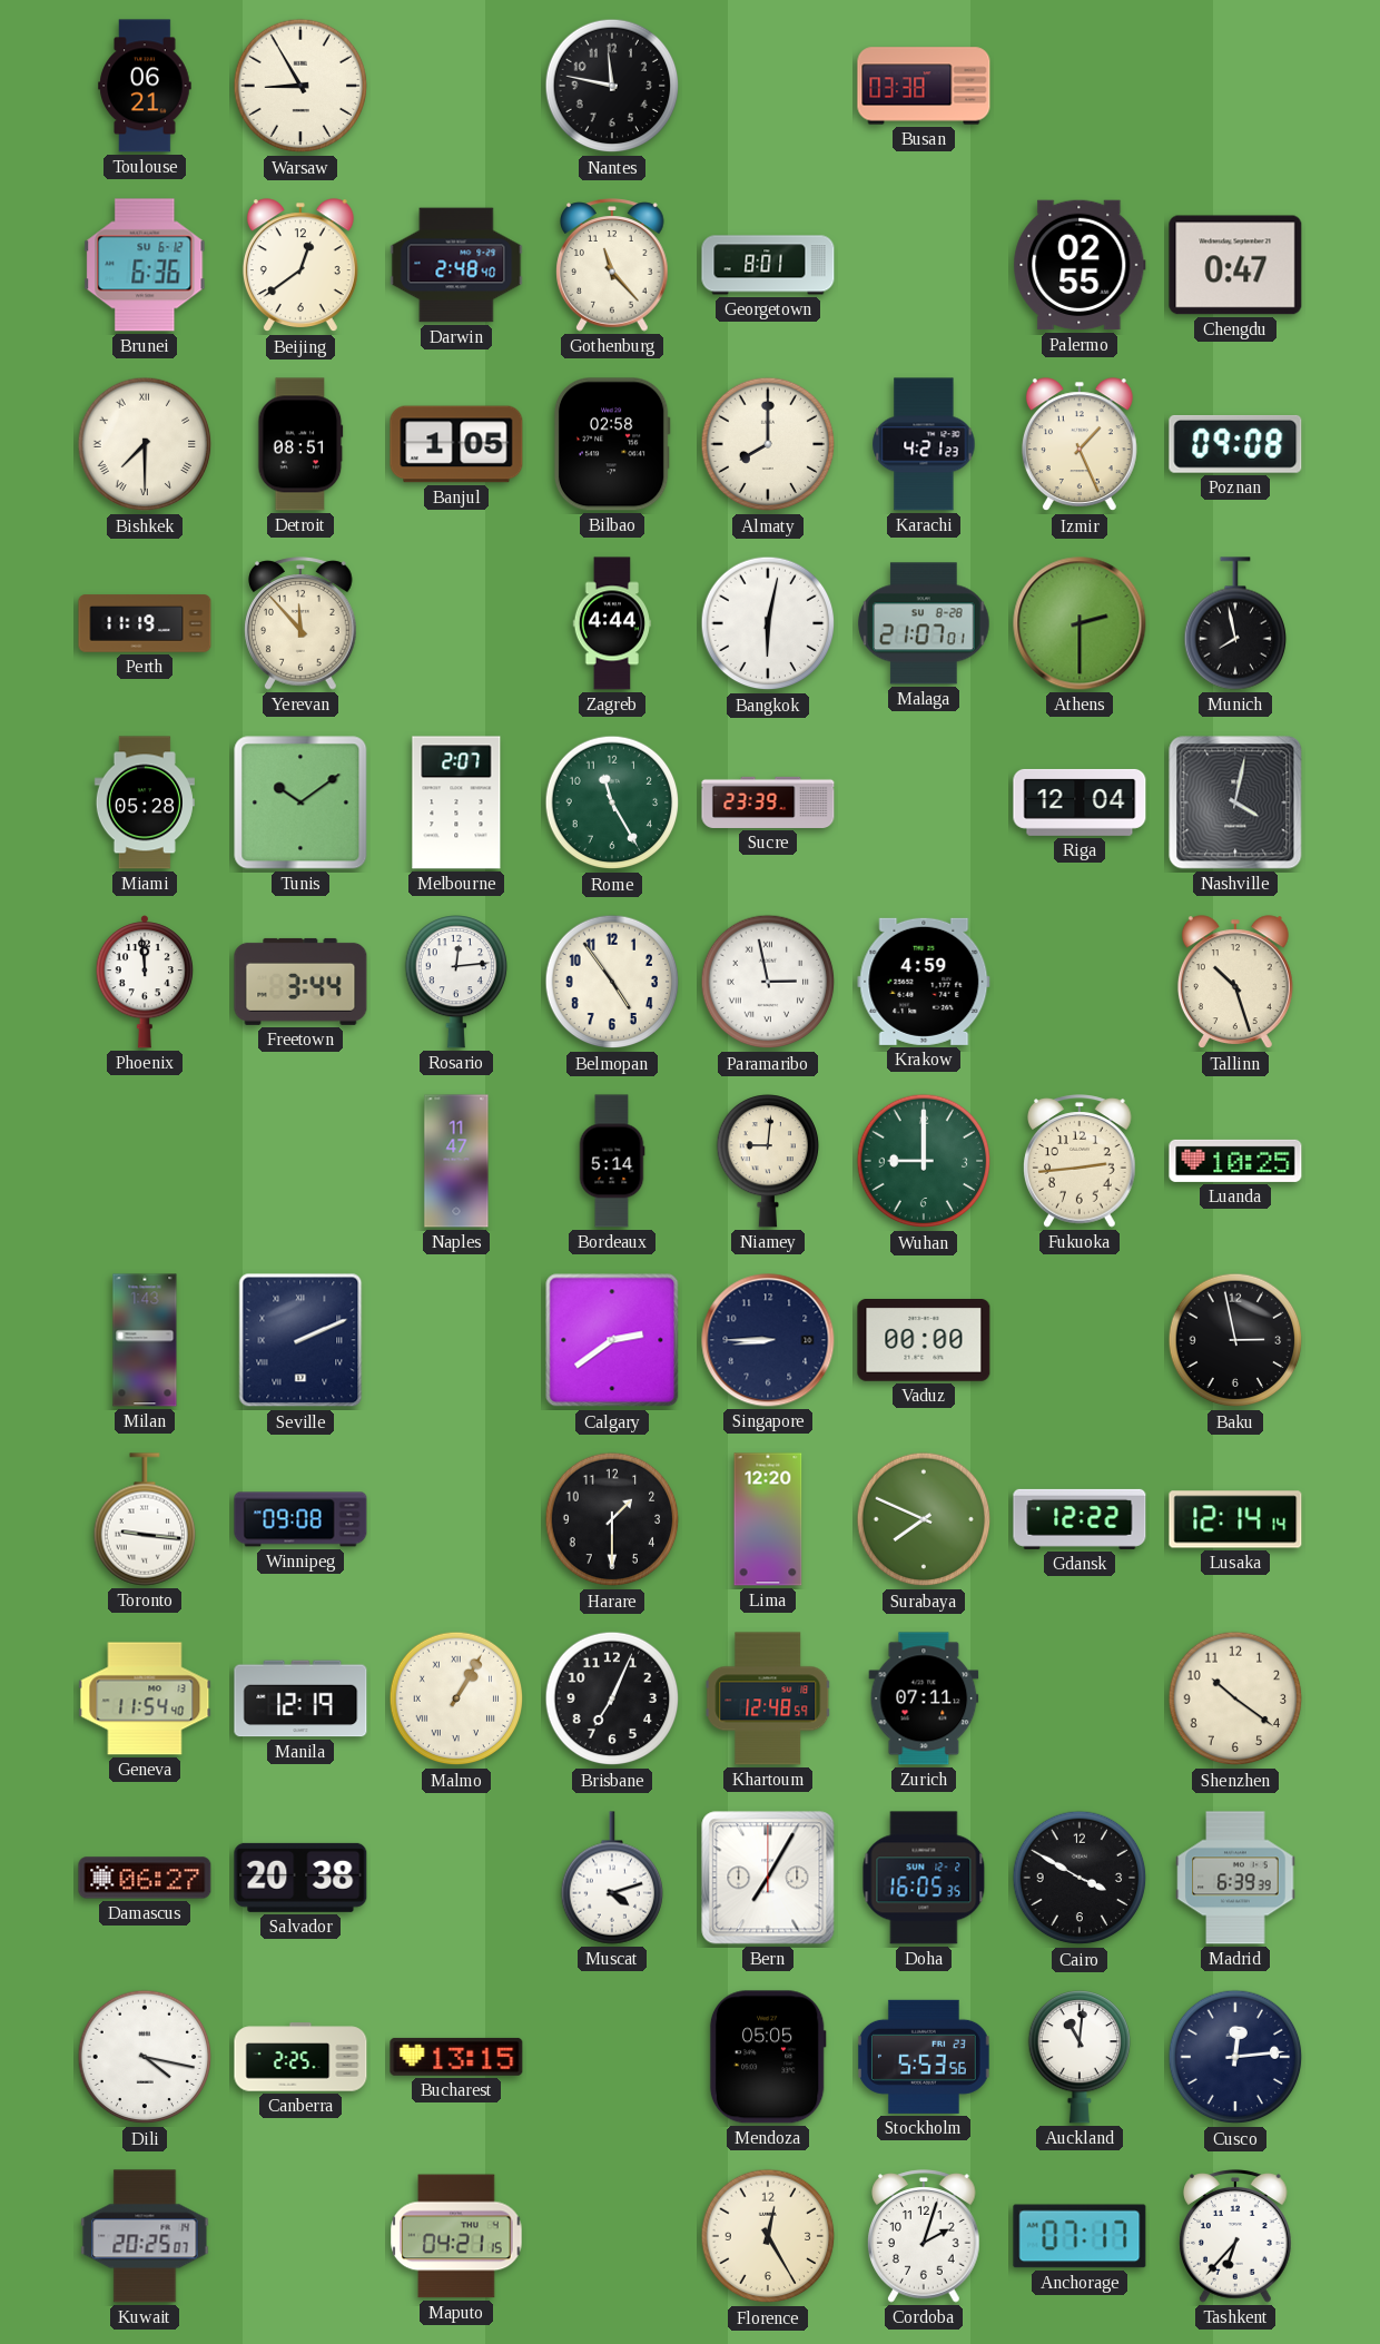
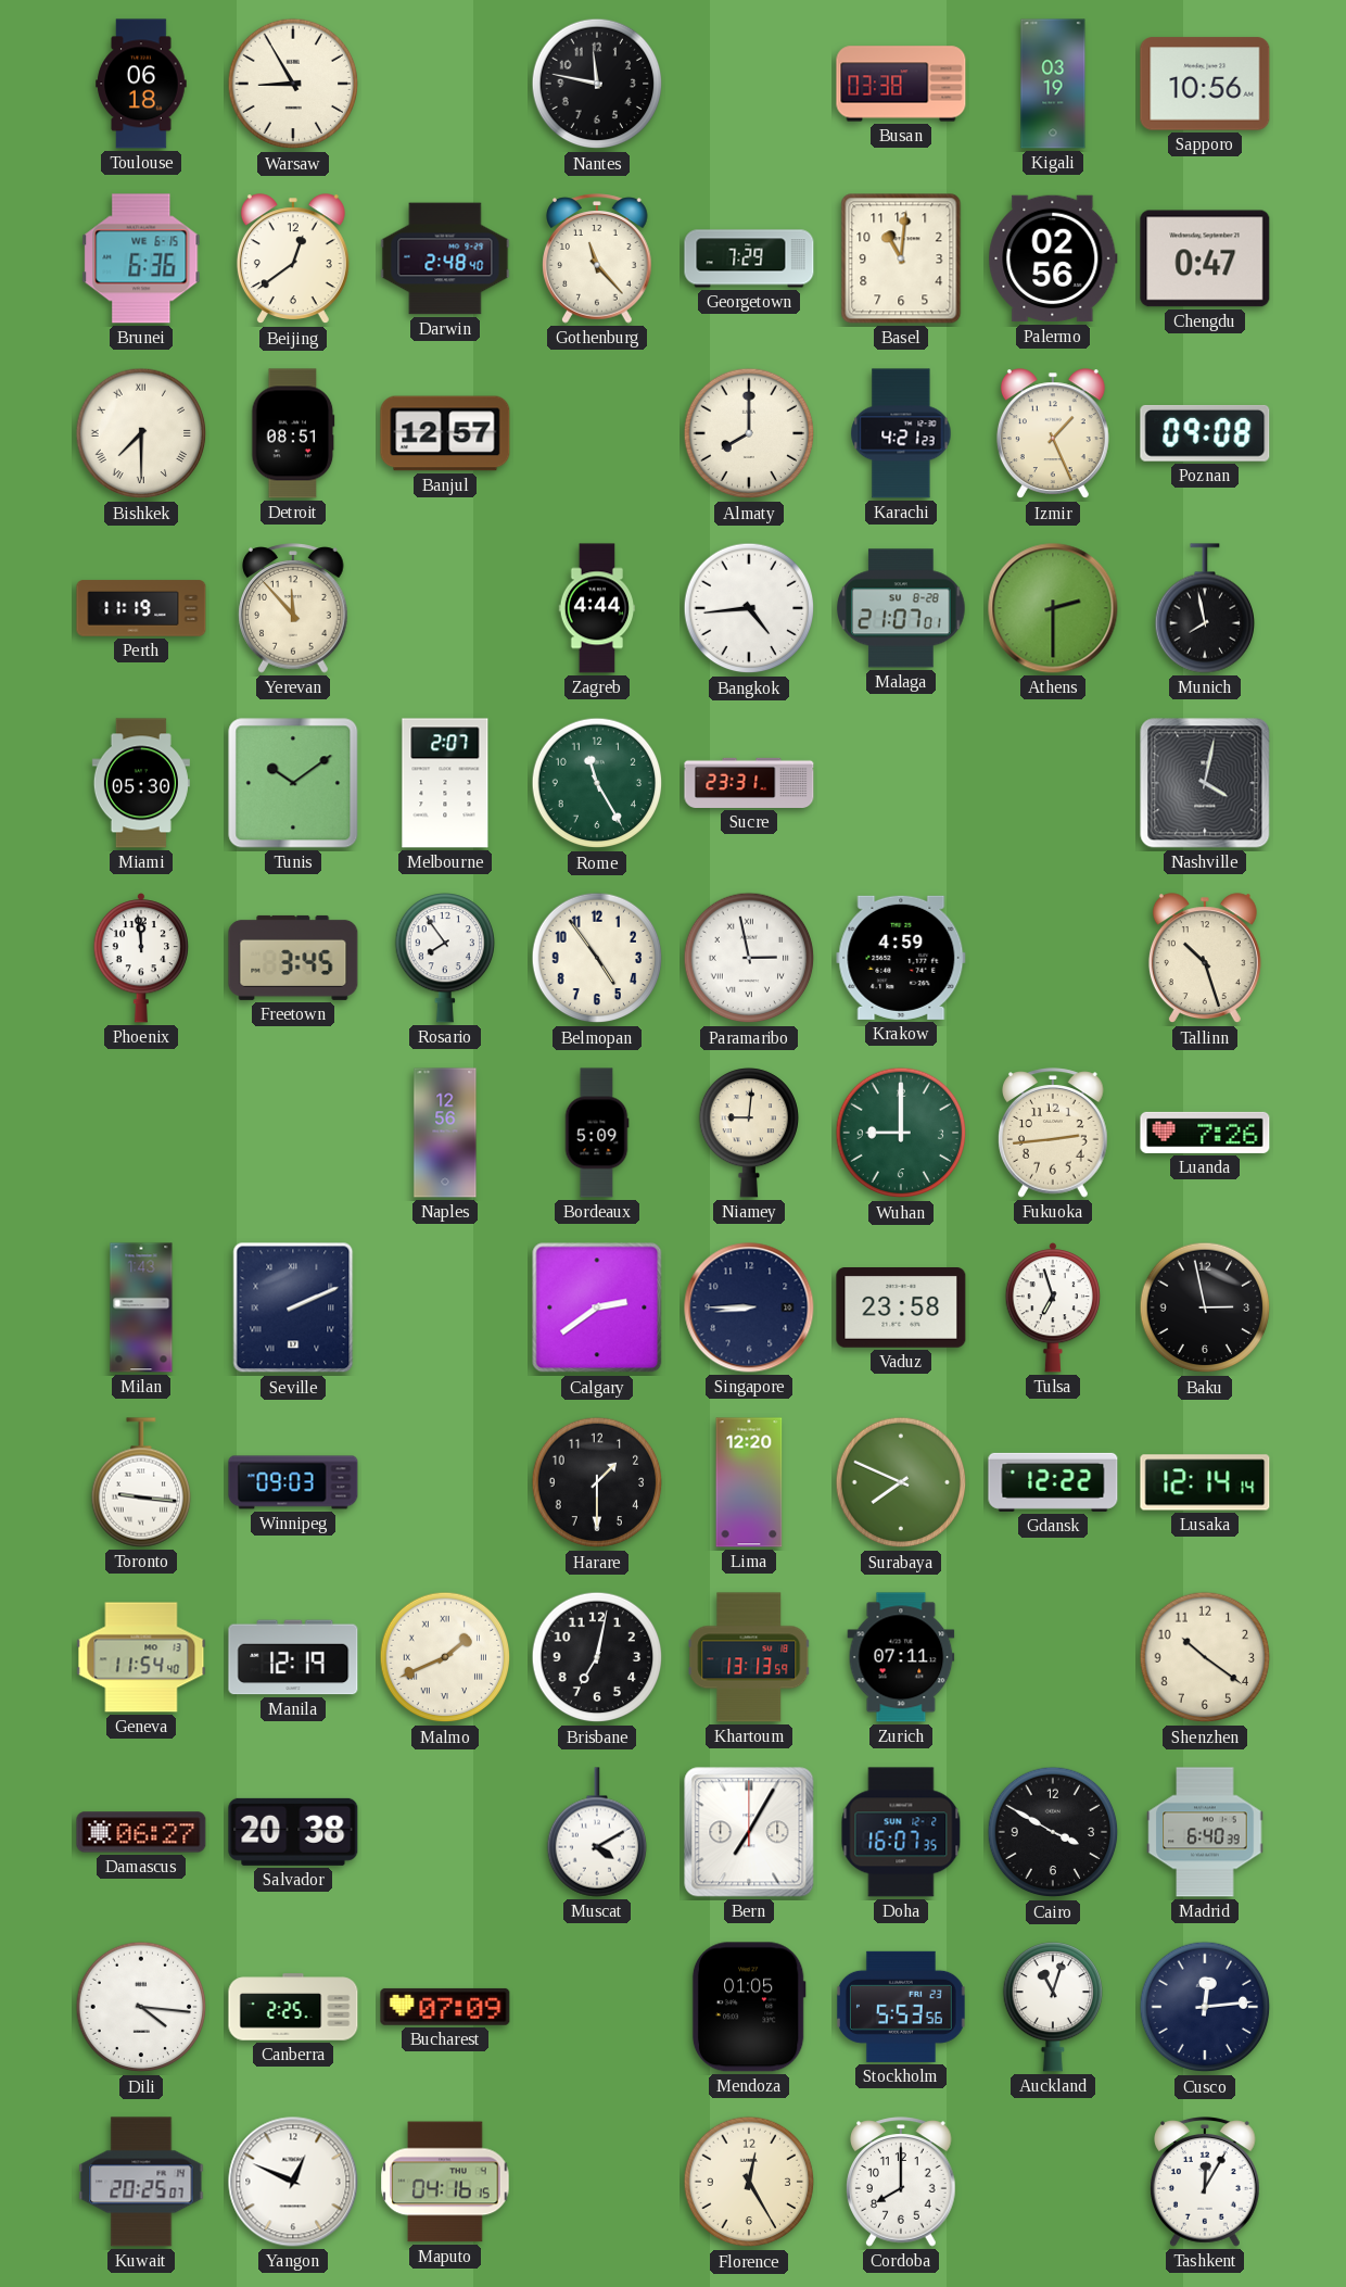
Toulouse: 06:21 -> 06:18 (141, 84)
Kigali: none -> 03:19 (1053, 84)
Sapporo: none -> 10:56 (1205, 84)
Brunei date: SU 6-12 -> WE 6-15 (141, 258)
Georgetown: 8:01 -> 7:29 (749, 258)
Basel: none -> 11:01 (901, 258)
Palermo: 02:55 -> 02:56 (1053, 258)
Banjul: 1:05 -> 12:57 (445, 433)
Bilbao: 02:58 -> none (612, 444)
Bangkok: 6:02 -> 4:44 (749, 608)
Miami: 05:28 -> 05:30 (141, 783)
Sucre: 23:39 -> 23:31 (749, 783)
Riga: 12:04 -> none (1080, 802)
Freetown: 3:44 -> 3:45 (293, 958)
Rosario: 12:14 -> 7:54 (444, 959)
Naples: 11:47 -> 12:56 (445, 1133)
Bordeaux: 5:14 -> 5:09 (597, 1133)
Luanda: 10:25 -> 7:26 (1205, 1133)
Vaduz: 00:00 -> 23:58 (901, 1309)
Tulsa: none -> 6:57 (1053, 1309)
Winnipeg: 09:08 -> 09:03 (293, 1482)
Malmo: 1:05 -> 1:41 (445, 1657)
Brisbane: 7:04 -> 7:02 (597, 1657)
Khartoum: 12:48 -> 13:13 (749, 1657)
Muscat: 4:12 -> 4:10 (596, 1832)
Doha: 16:05 -> 16:07 (901, 1832)
Madrid: 6:39 -> 6:40 (1205, 1832)
Dili: 4:17 -> 4:16 (141, 2007)
Bucharest: 13:15 -> 07:09 (445, 2007)
Mendoza: 05:05 -> 01:05 (749, 2007)
Auckland: 11:01 -> 11:03 (1052, 2008)
Yangon: none -> 12:49 (293, 2182)
Maputo: 04:21 -> 04:16 (445, 2182)
Cordoba: 2:03 -> 8:00 (901, 2182)
Anchorage: 07:17 -> none (1080, 2236)
Tashkent: 6:37 -> 12:05 (1205, 2182)
